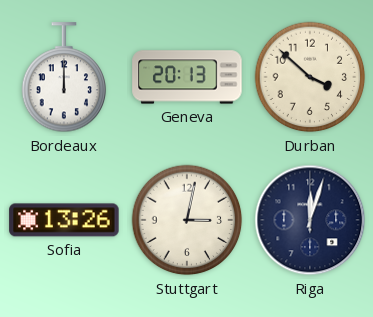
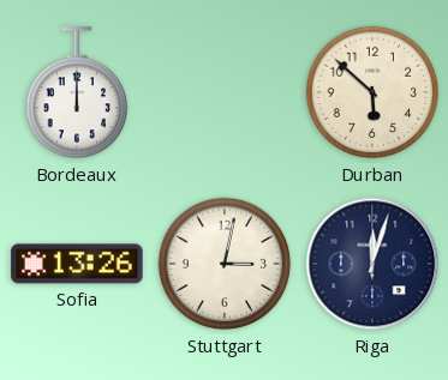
Geneva: 20:13 -> none (187, 77)
Durban: 3:52 -> 5:52 (372, 92)
